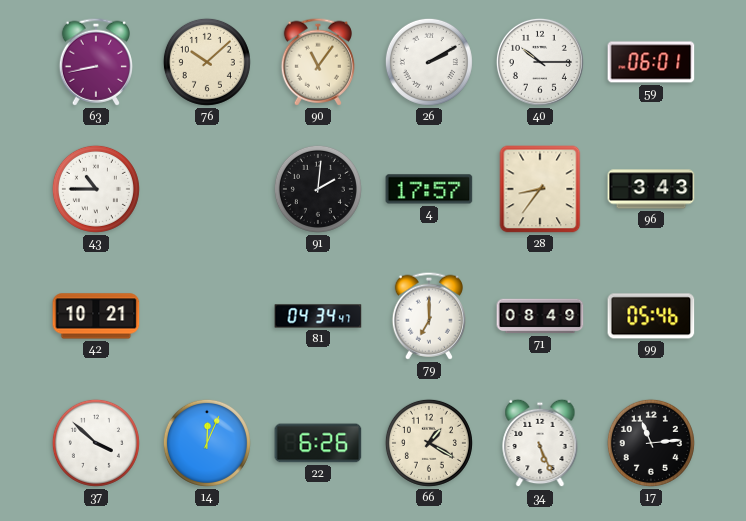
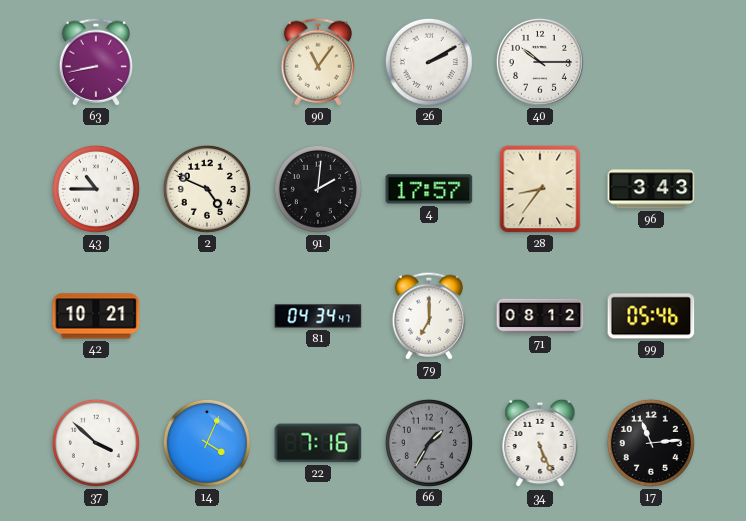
76: 10:08 -> none (207, 62)
59: 06:01 -> none (651, 62)
2: none -> 4:49 (207, 189)
71: 08:49 -> 08:12 (540, 316)
14: 12:04 -> 4:04 (207, 443)
22: 6:26 -> 7:16 (318, 443)
66: 1:20 -> 1:35 (429, 443)
66 dial: cream -> grey (429, 443)
